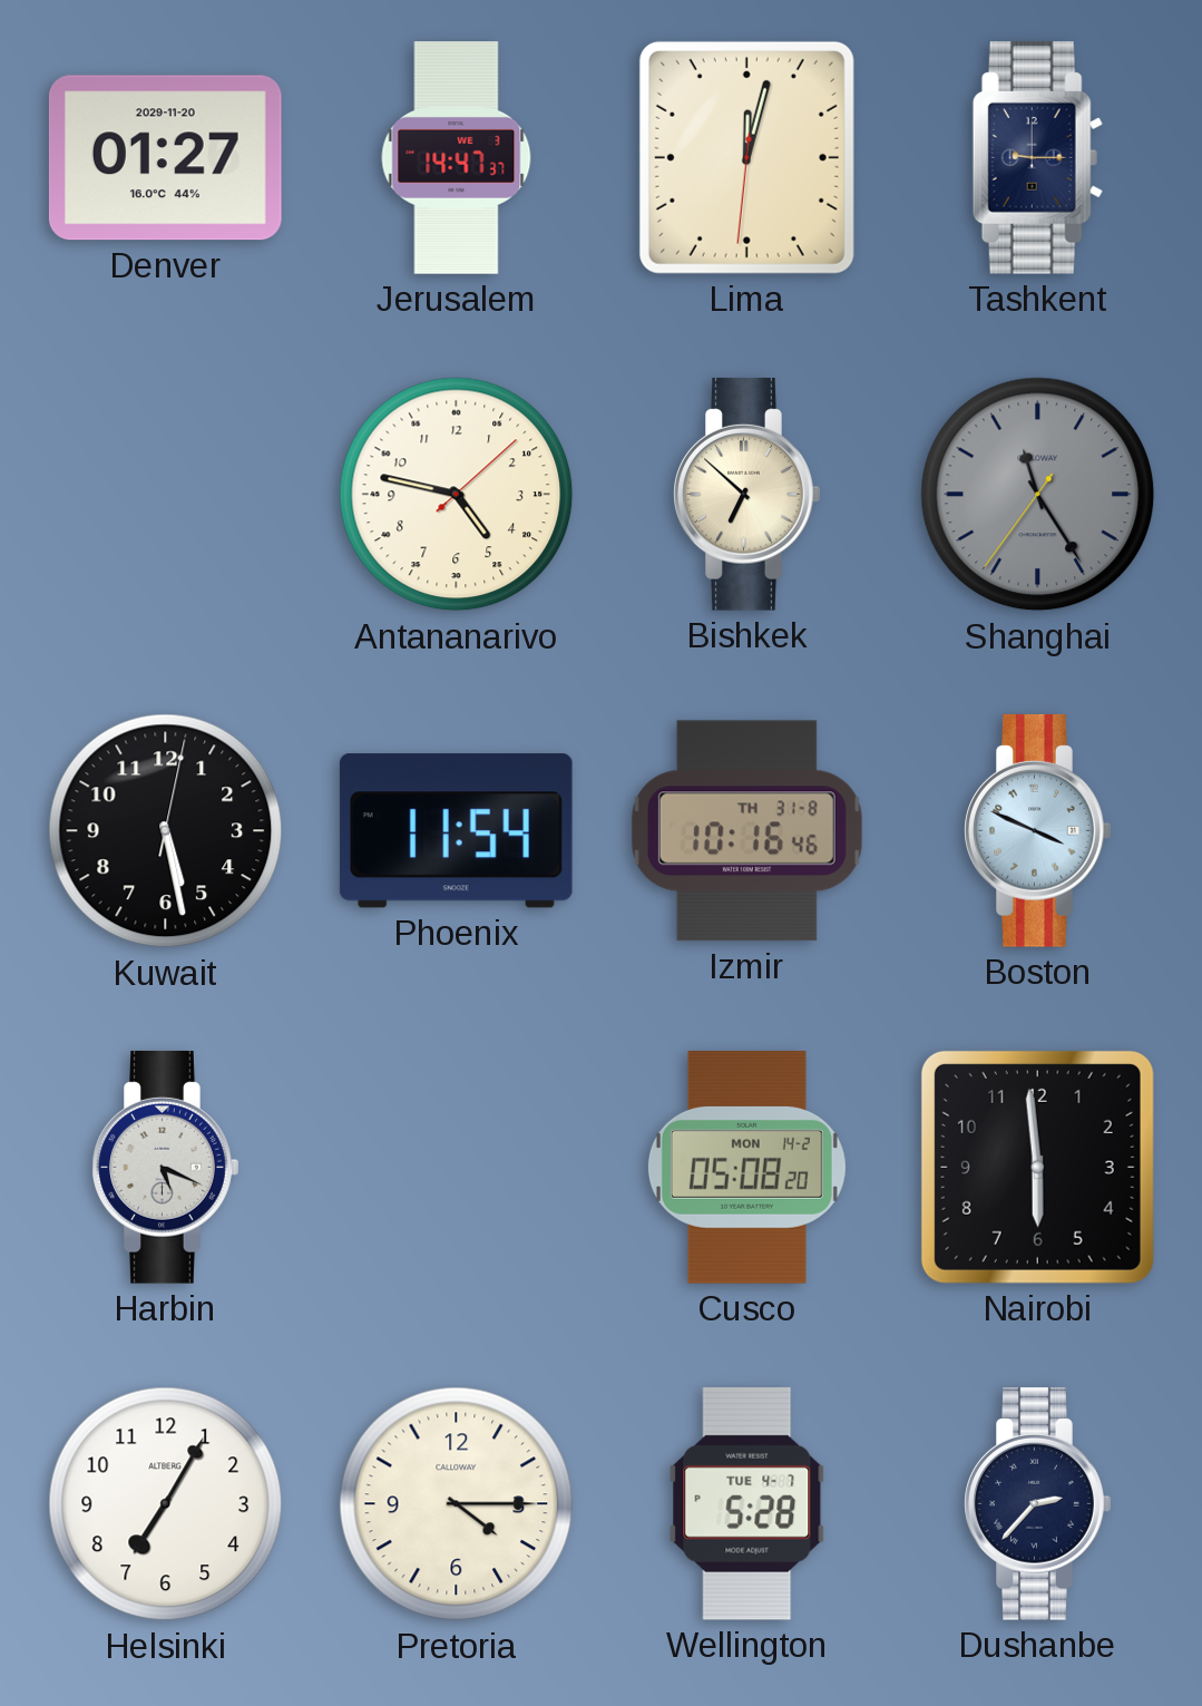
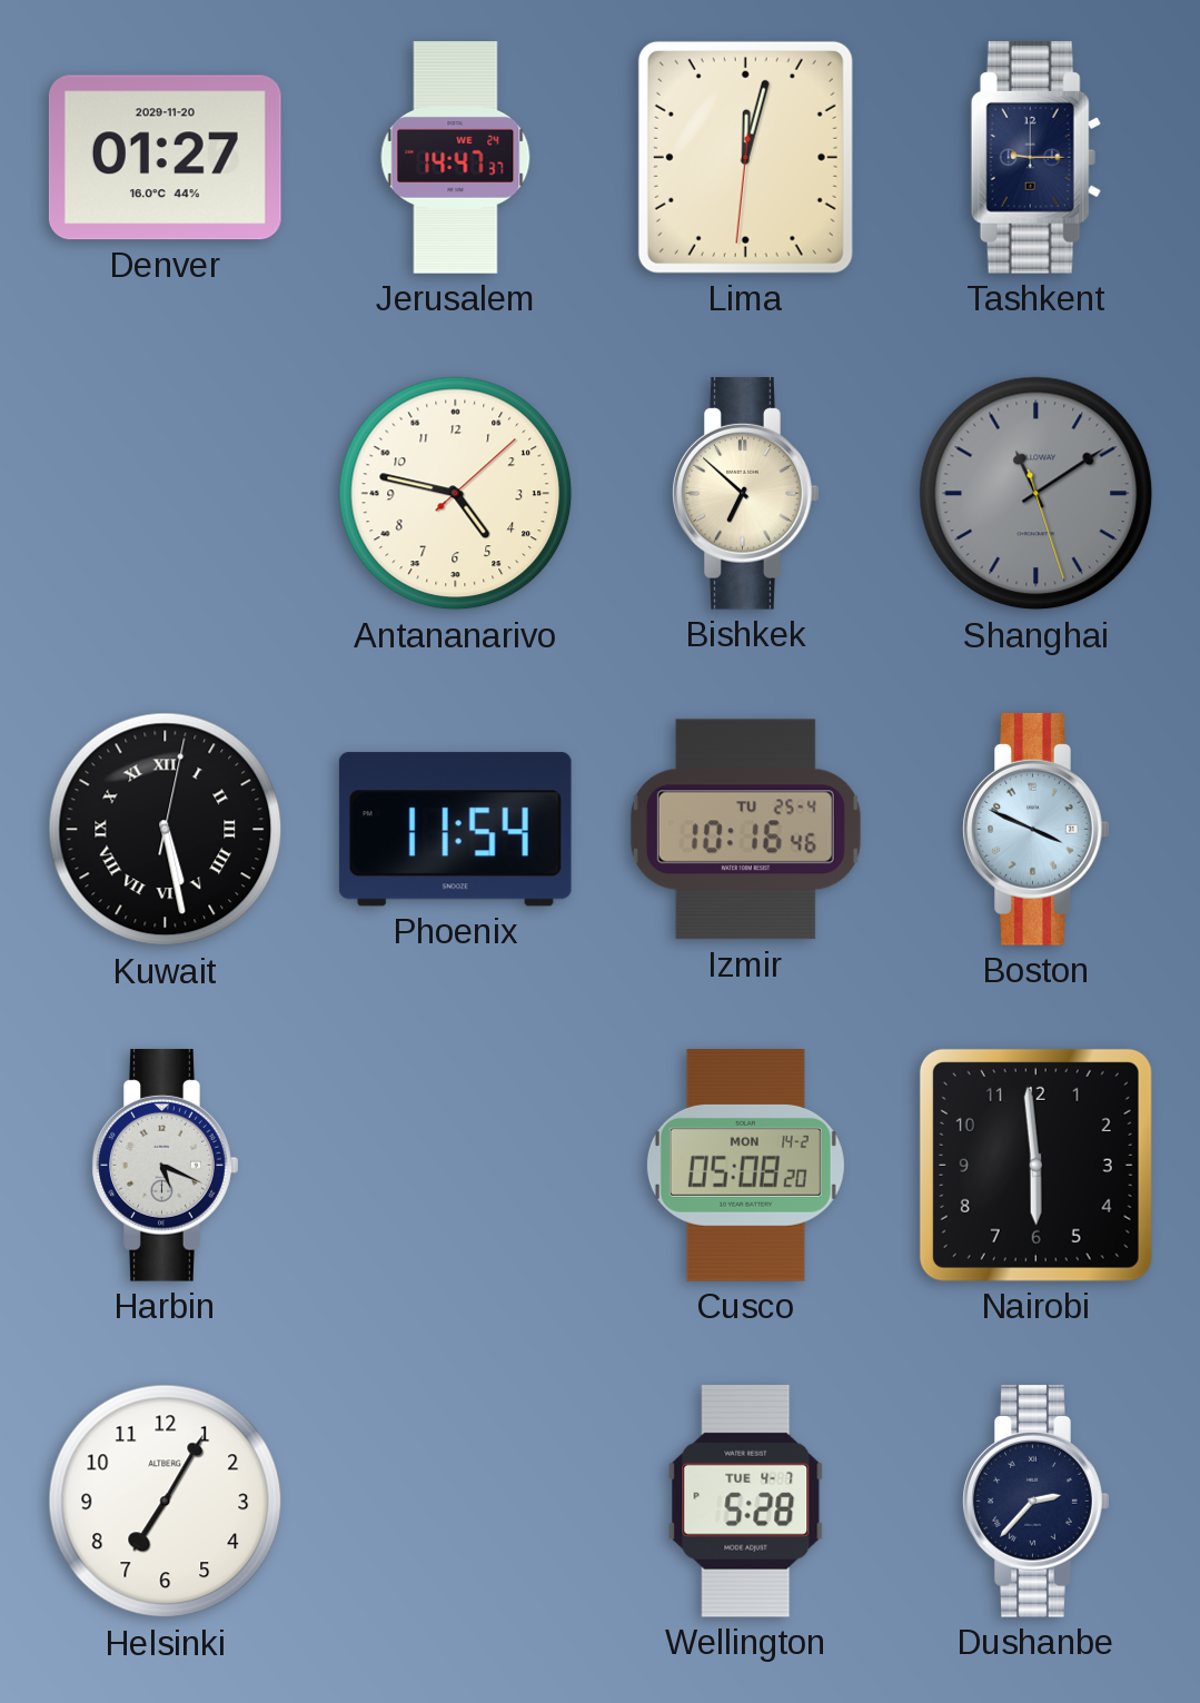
Jerusalem date: WE 3 -> WE 24 (456, 158)
Shanghai: 11:24 -> 11:09 (1037, 494)
Kuwait numerals: Arabic -> Roman (166, 830)
Izmir date: TH 31-8 -> TU 25-4 (745, 830)
Pretoria: 4:15 -> none (457, 1504)
